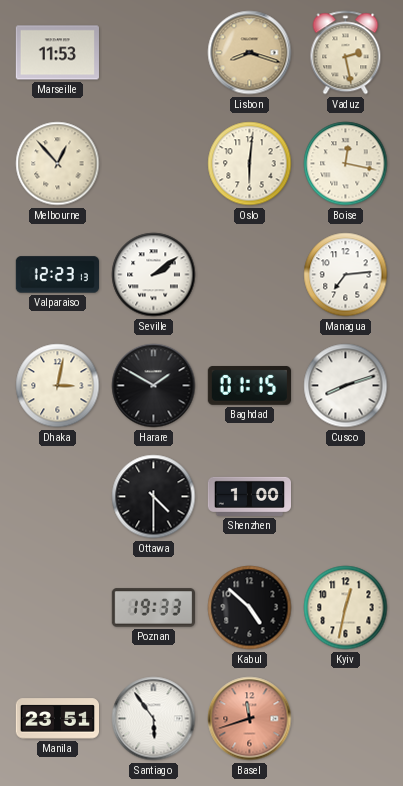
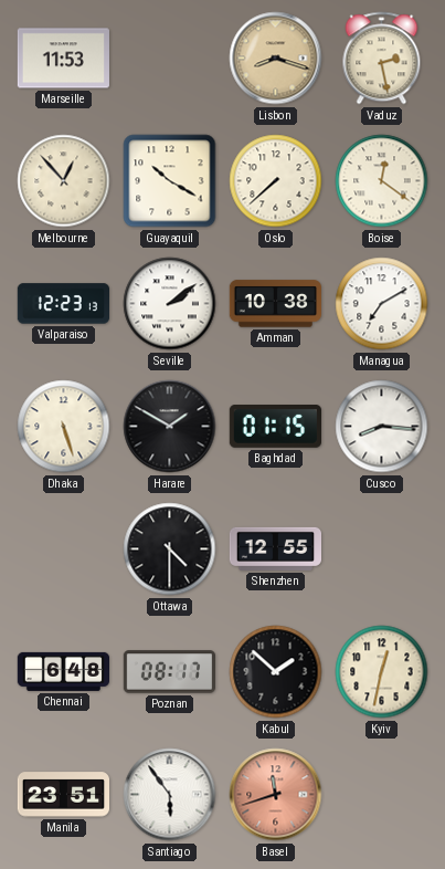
Guayaquil: none -> 10:20 (170, 181)
Oslo: 6:01 -> 7:38 (276, 181)
Boise: 12:17 -> 12:21 (382, 181)
Amman: none -> 10:38 (275, 304)
Managua: 7:14 -> 7:10 (382, 304)
Dhaka: 3:02 -> 5:27 (64, 427)
Cusco: 8:12 -> 8:16 (382, 427)
Shenzhen: 1:00 -> 12:55 (275, 548)
Chennai: none -> 6:48 (63, 671)
Poznan: 19:33 -> 08:17 (169, 672)
Kabul: 4:52 -> 1:52 (276, 672)
